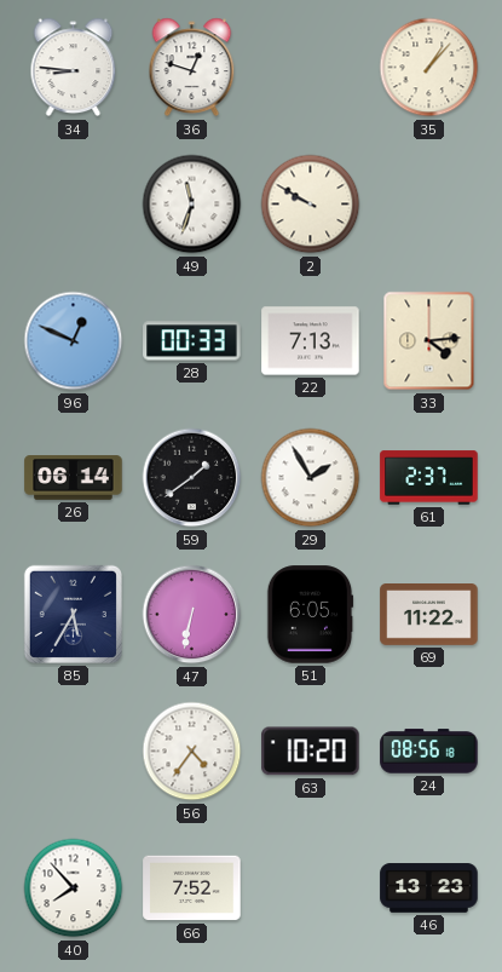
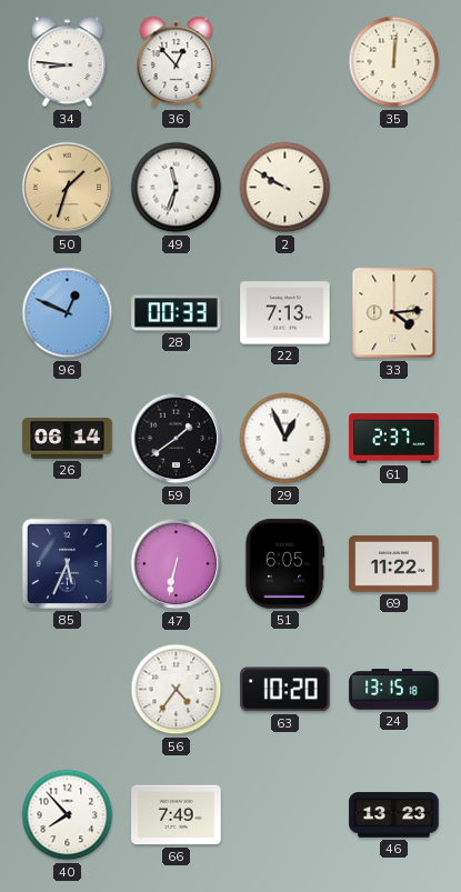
36: 12:48 -> 12:53 (177, 62)
35: 1:07 -> 12:01 (394, 62)
50: none -> 1:33 (68, 188)
29: 1:55 -> 12:56 (285, 439)
85: 5:35 -> 5:34 (67, 563)
24: 08:56 -> 13:15 (394, 690)
66: 7:52 -> 7:49 (177, 815)
